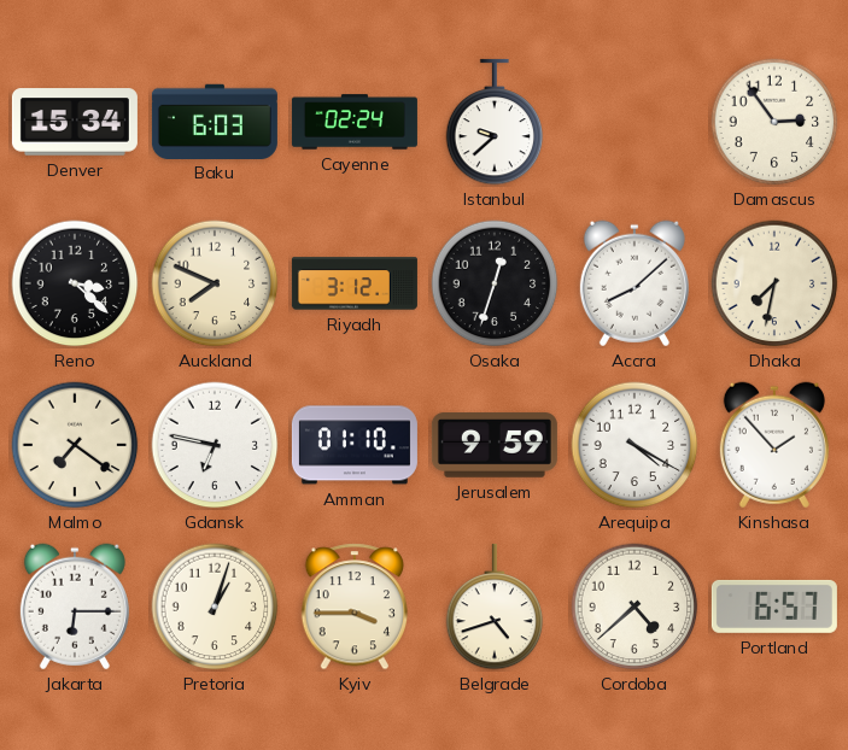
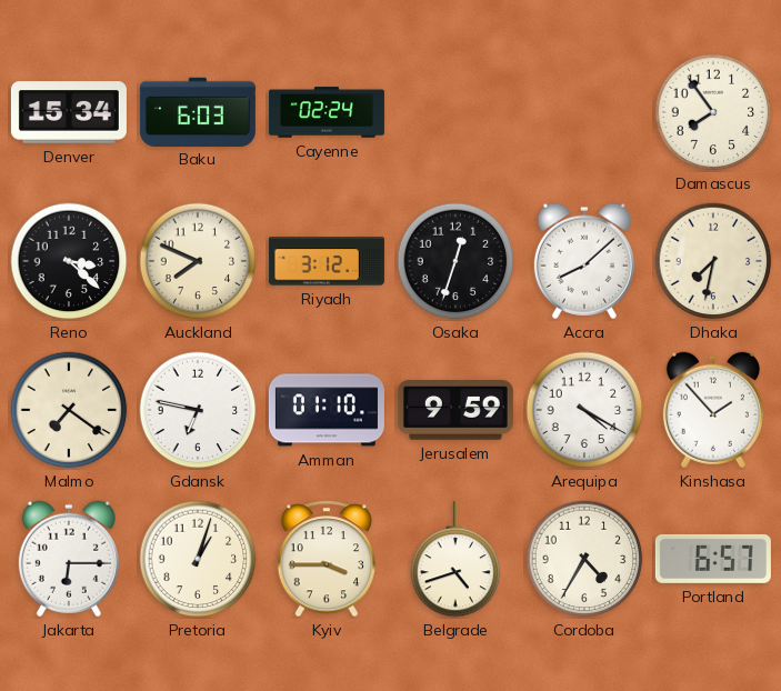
Istanbul: 9:38 -> none (495, 122)
Damascus: 2:54 -> 7:54 (713, 112)
Cordoba: 4:38 -> 4:35 (584, 559)
